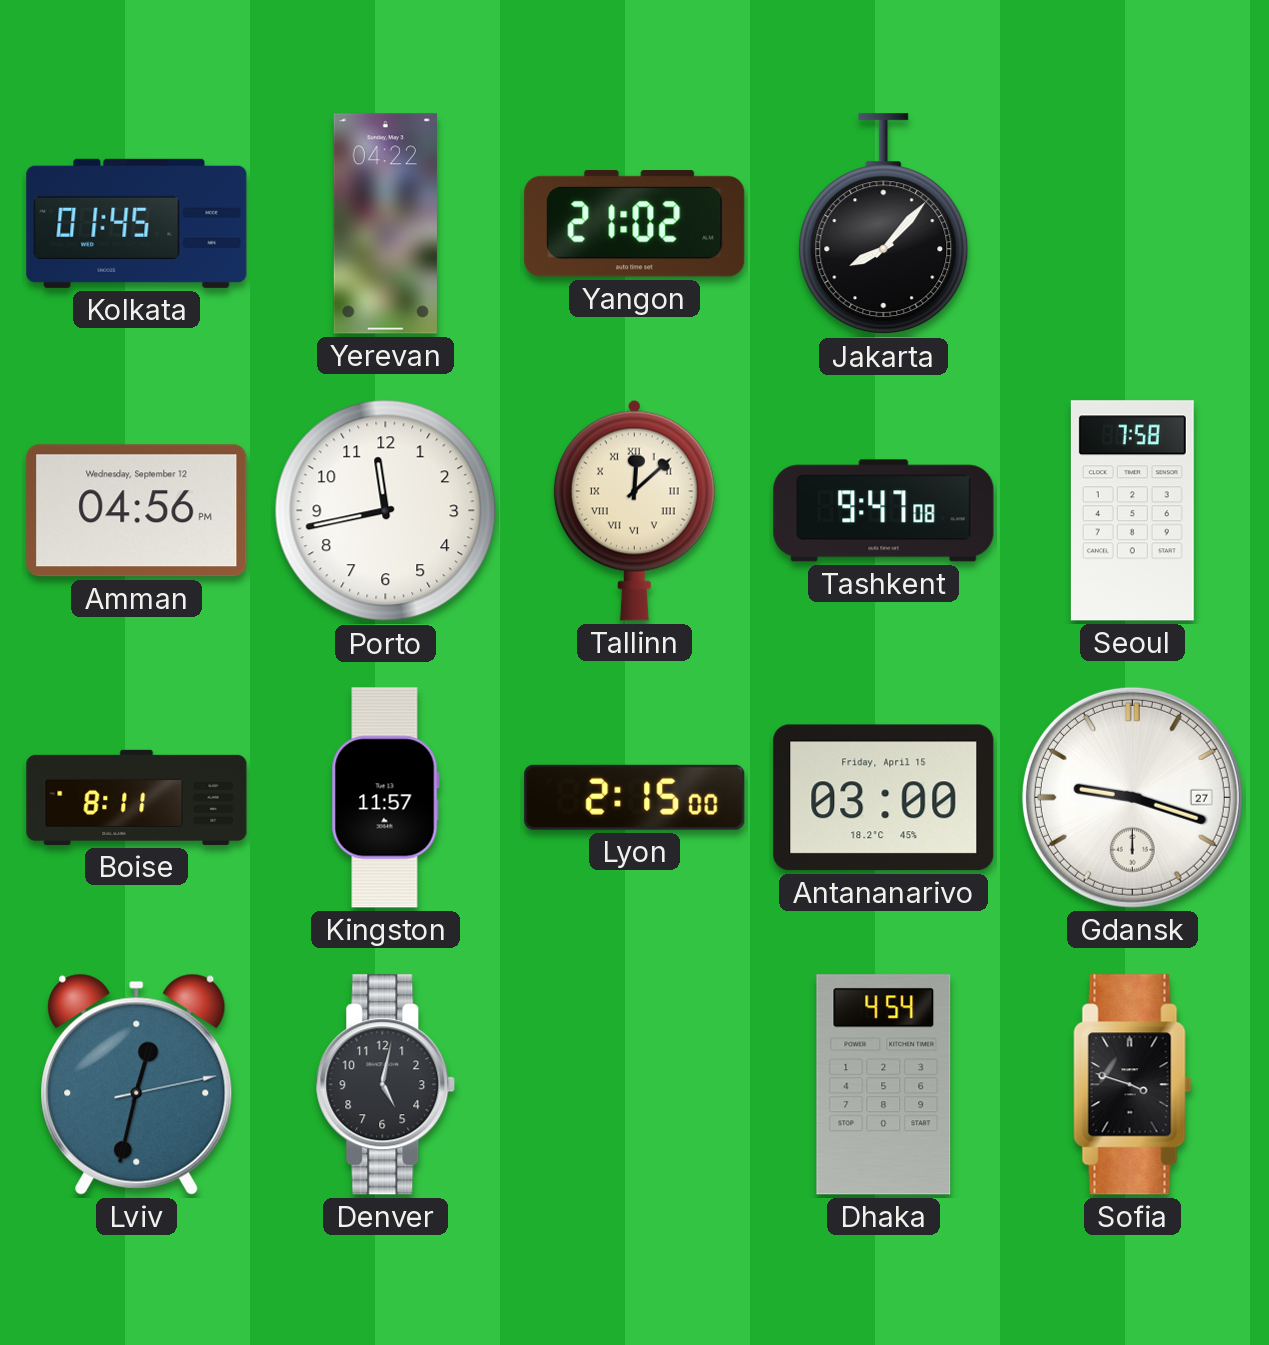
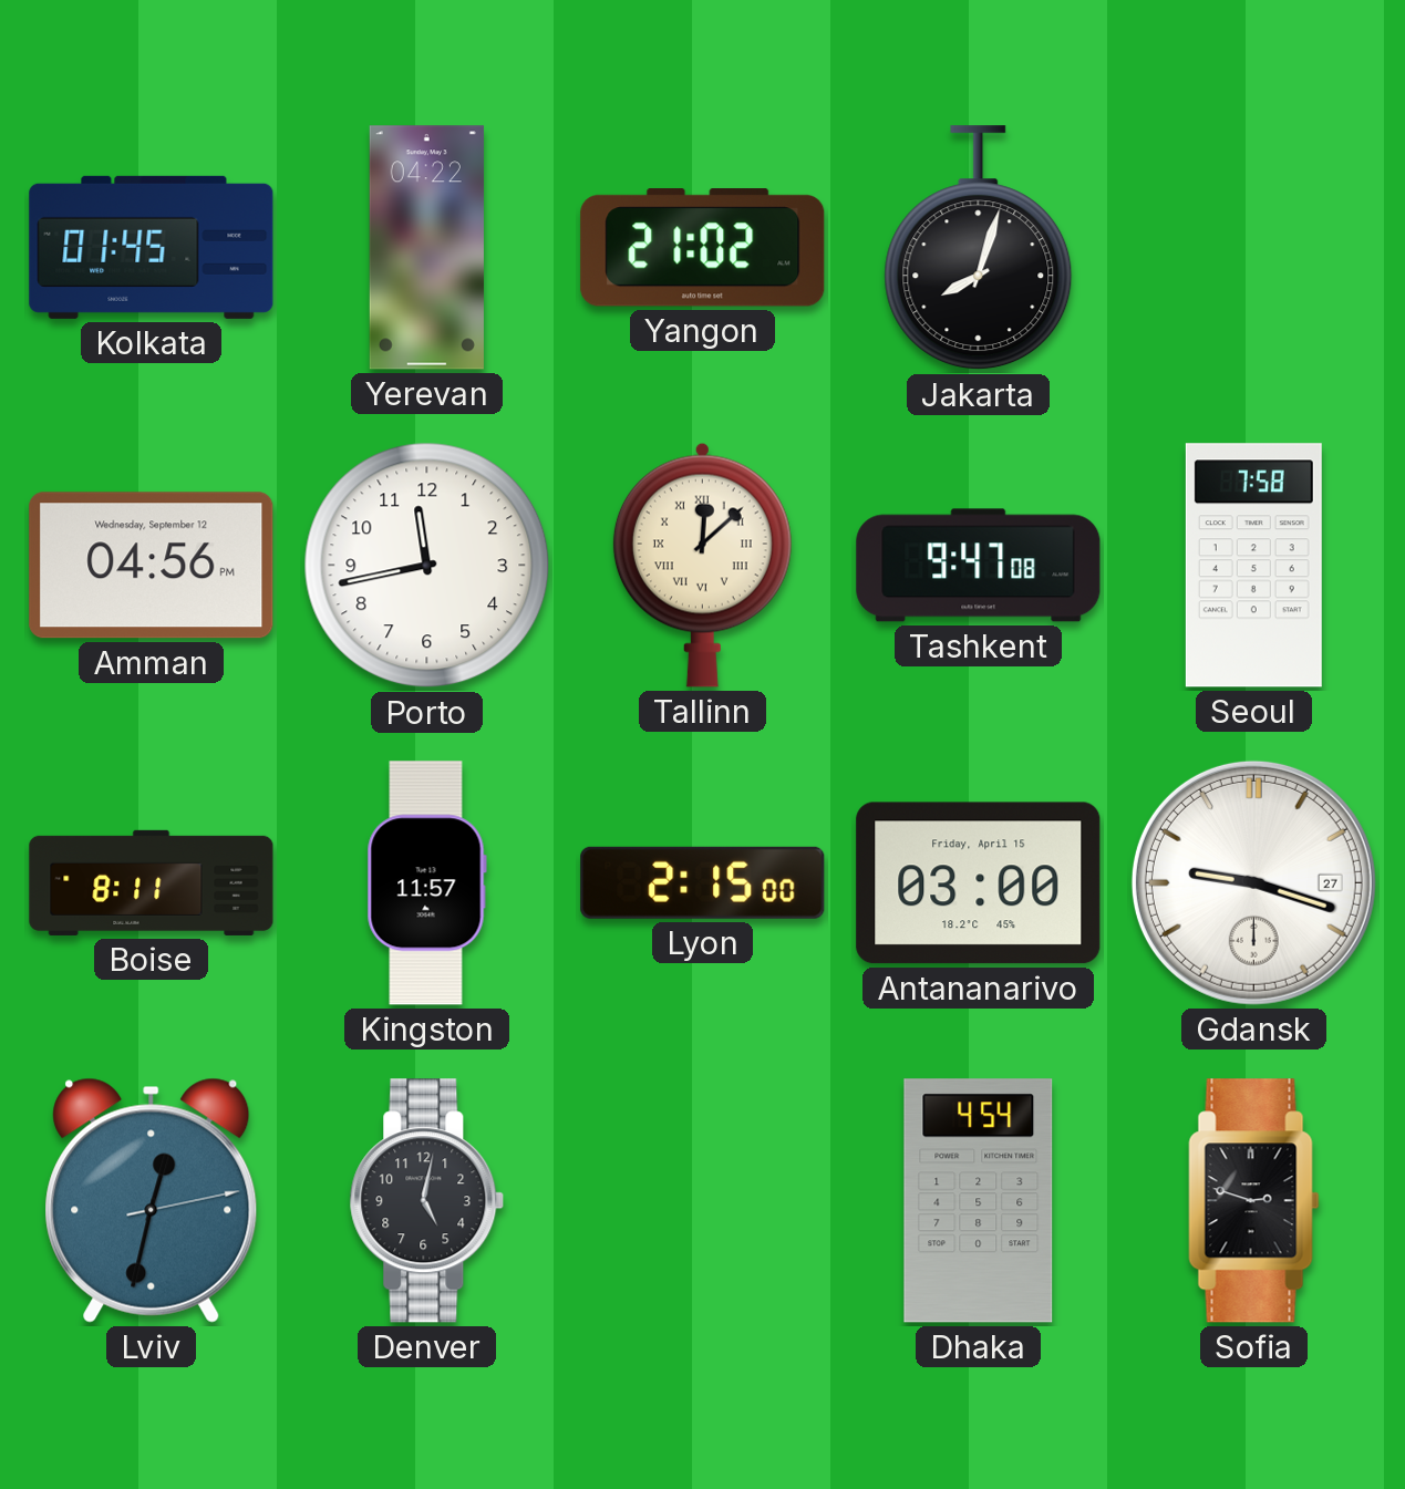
Jakarta: 8:07 -> 8:03 (979, 248)
Sofia: 3:48 -> 2:48 (1254, 1201)
